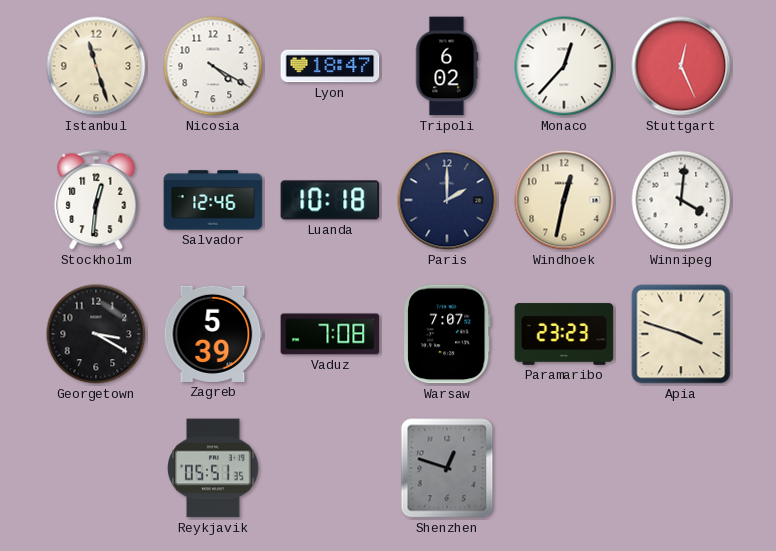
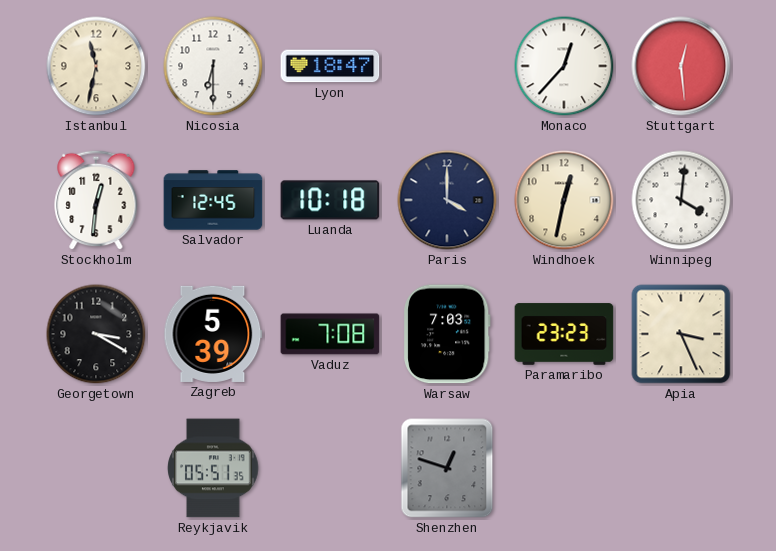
Istanbul: 11:27 -> 11:32 (96, 66)
Nicosia: 4:20 -> 6:30 (213, 66)
Tripoli: 6:02 -> none (447, 66)
Stuttgart: 12:26 -> 12:29 (681, 66)
Salvador: 12:46 -> 12:45 (213, 200)
Paris: 2:00 -> 4:00 (447, 200)
Warsaw: 7:07 -> 7:03 (448, 334)
Apia: 3:48 -> 3:26 (681, 334)
